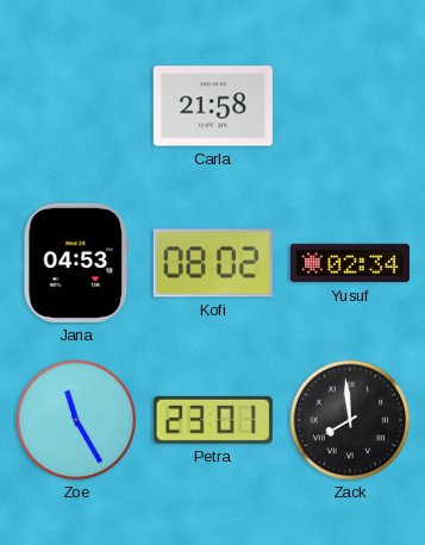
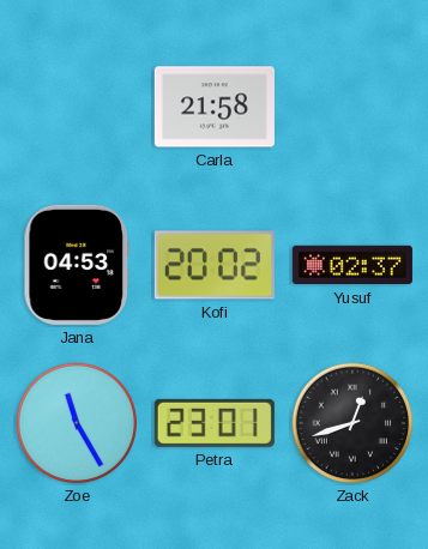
Kofi: 08:02 -> 20:02 (215, 265)
Yusuf: 02:34 -> 02:37 (352, 265)
Zack: 7:59 -> 12:42 (352, 423)
